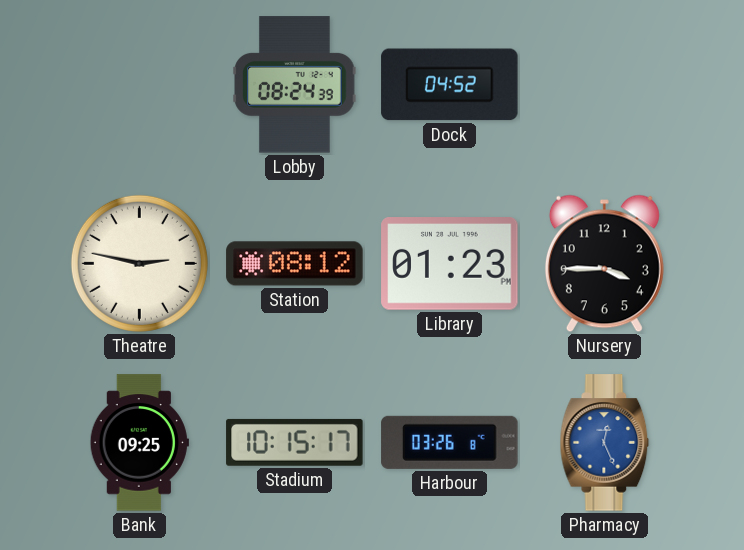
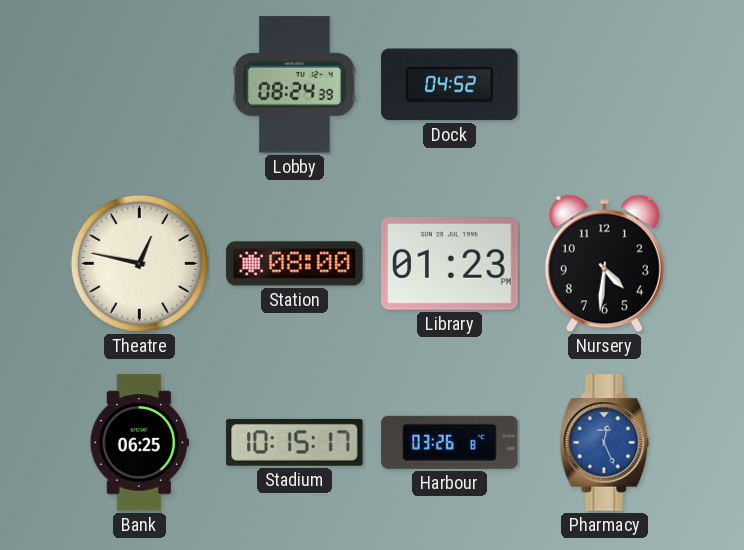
Theatre: 2:47 -> 12:47 (139, 263)
Station: 08:12 -> 08:00 (295, 264)
Nursery: 3:45 -> 4:31 (604, 264)
Bank: 09:25 -> 06:25 (139, 443)
